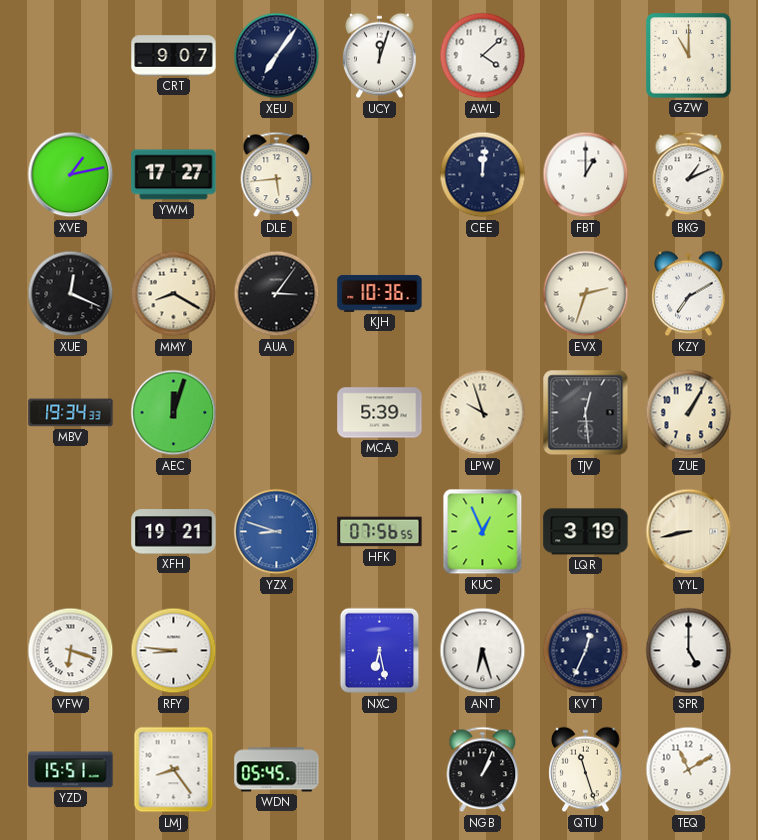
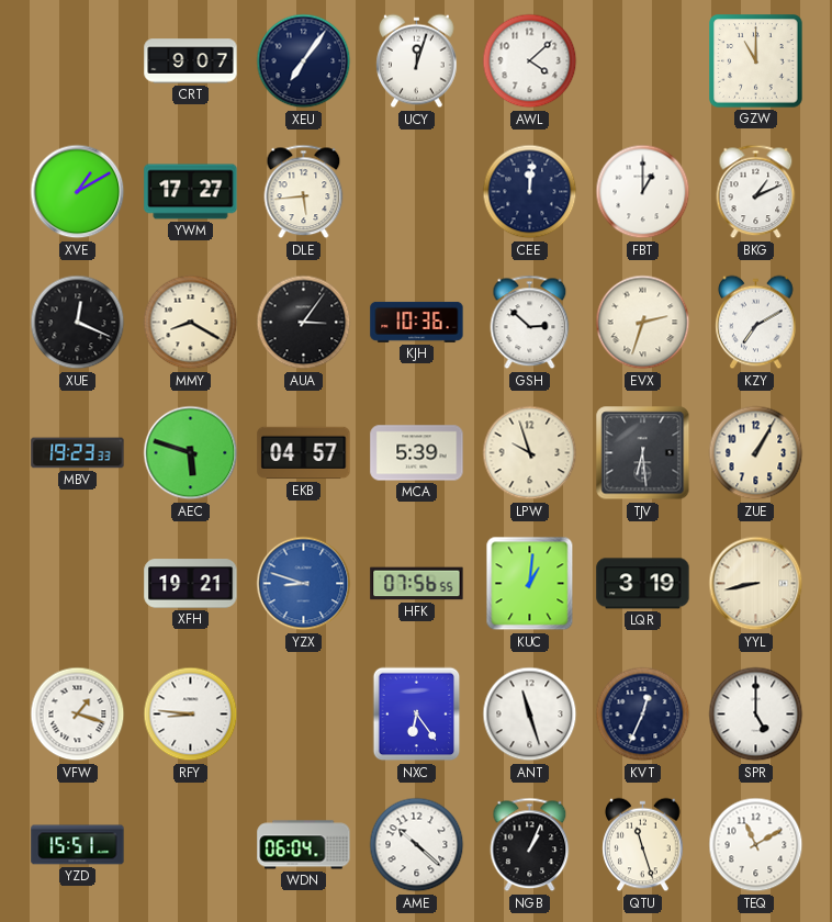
XVE: 1:13 -> 1:10 (78, 192)
GSH: none -> 2:52 (530, 323)
MBV: 19:34 -> 19:23 (78, 453)
AEC: 12:03 -> 5:48 (191, 453)
EKB: none -> 04:57 (304, 453)
TJV: 12:29 -> 6:29 (643, 453)
KUC: 12:56 -> 1:01 (530, 584)
VFW: 6:18 -> 1:18 (78, 715)
NXC: 6:28 -> 6:24 (417, 715)
ANT: 6:27 -> 11:27 (530, 715)
LMJ: 8:24 -> none (174, 770)
WDN: 05:45 -> 06:04 (304, 845)
AME: none -> 10:22 (417, 845)
